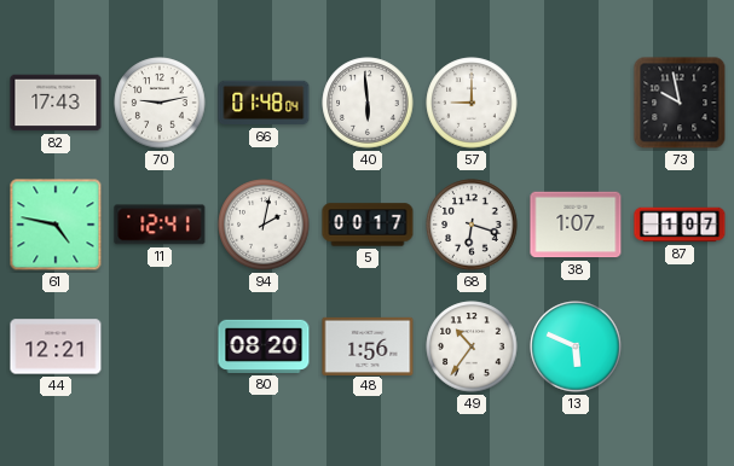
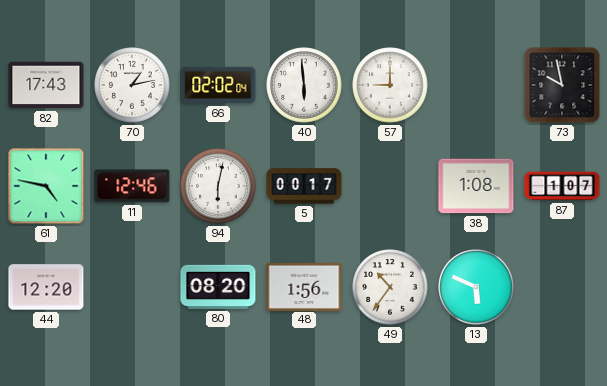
70: 9:13 -> 1:13 (132, 85)
66: 01:48 -> 02:02 (218, 85)
11: 12:41 -> 12:46 (132, 186)
94: 2:02 -> 6:02 (218, 186)
68: 6:18 -> none (472, 225)
38: 1:07 -> 1:08 (476, 186)
44: 12:21 -> 12:20 (46, 287)
